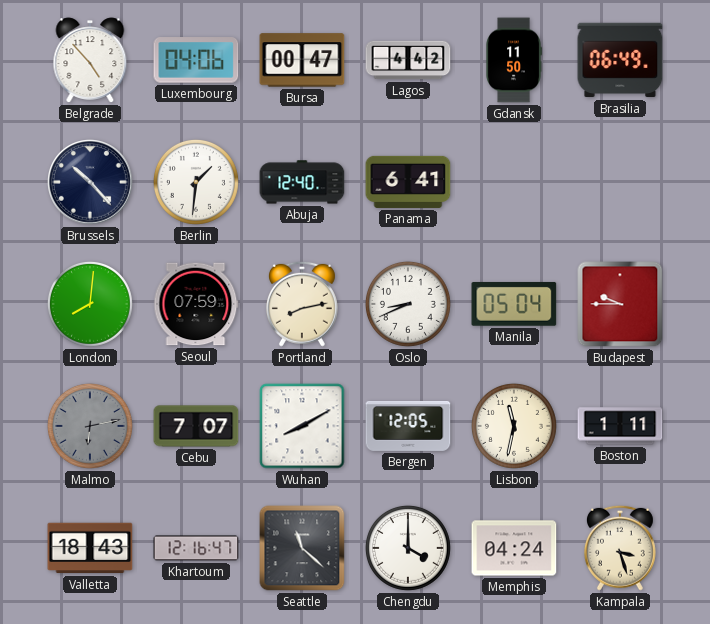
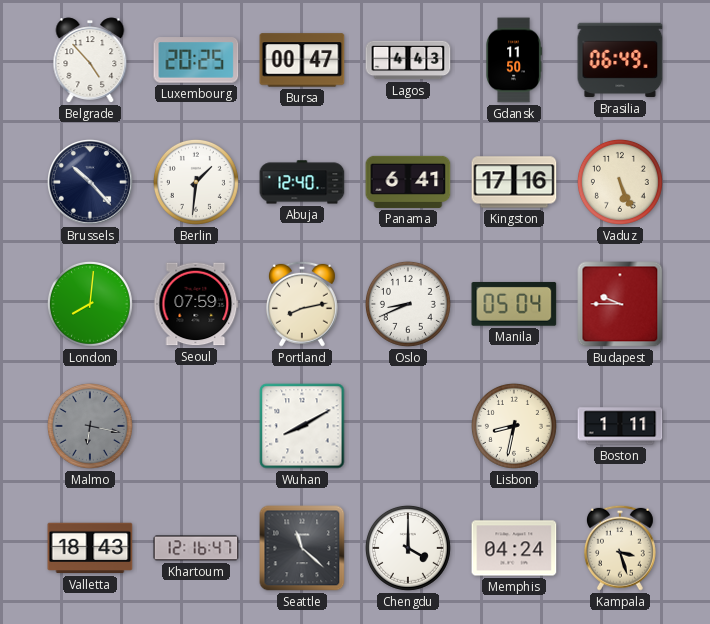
Luxembourg: 04:06 -> 20:25 (196, 60)
Lagos: 4:42 -> 4:43 (408, 60)
Kingston: none -> 17:16 (514, 182)
Vaduz: none -> 5:26 (620, 182)
Malmo: 6:13 -> 6:17 (90, 426)
Cebu: 7:07 -> none (196, 426)
Bergen: 12:05 -> none (408, 426)
Lisbon: 11:32 -> 8:32 (514, 426)
